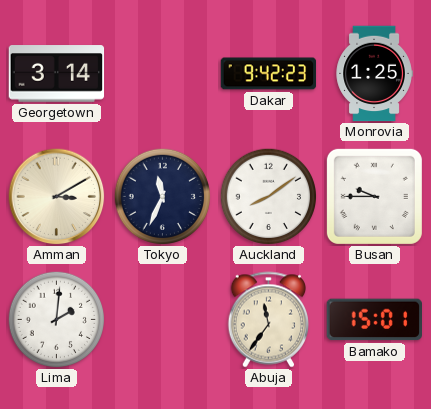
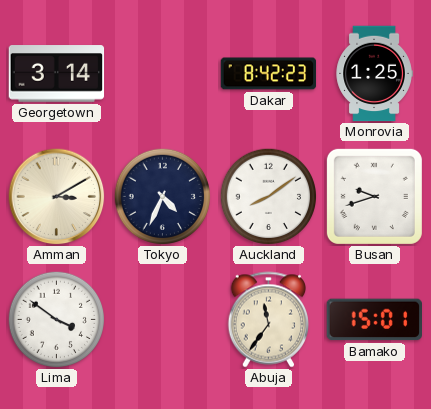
Dakar: 9:42 -> 8:42 (269, 74)
Tokyo: 11:34 -> 4:34 (162, 196)
Busan: 9:45 -> 9:42 (374, 196)
Lima: 2:01 -> 3:51 (56, 319)
